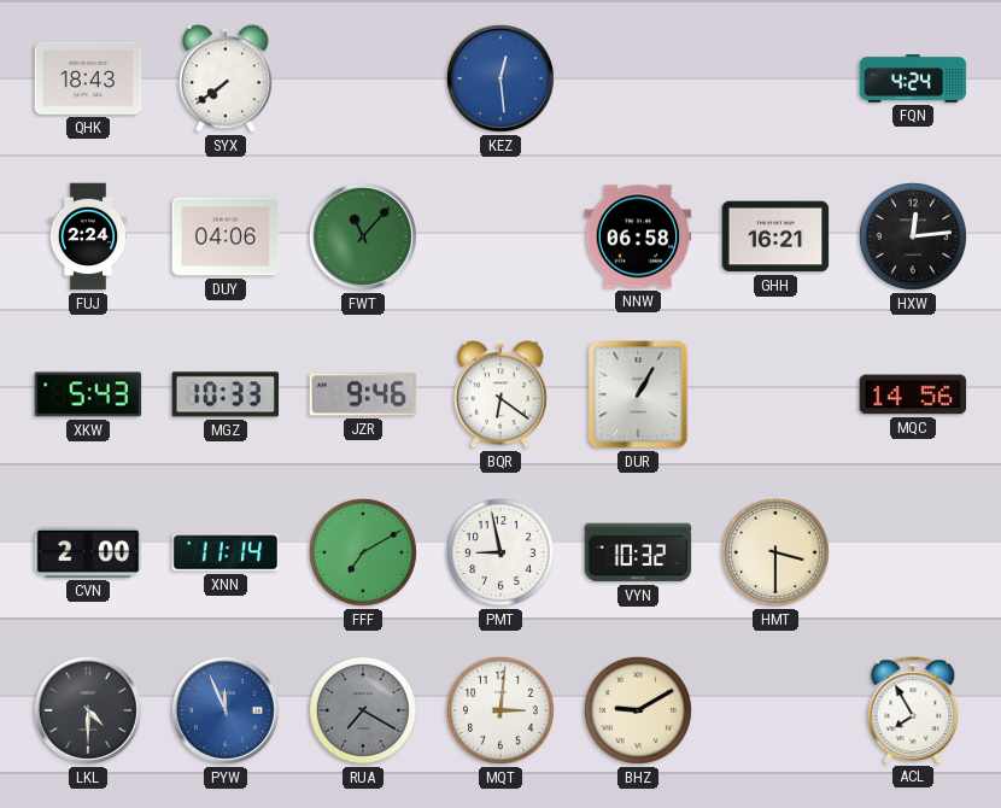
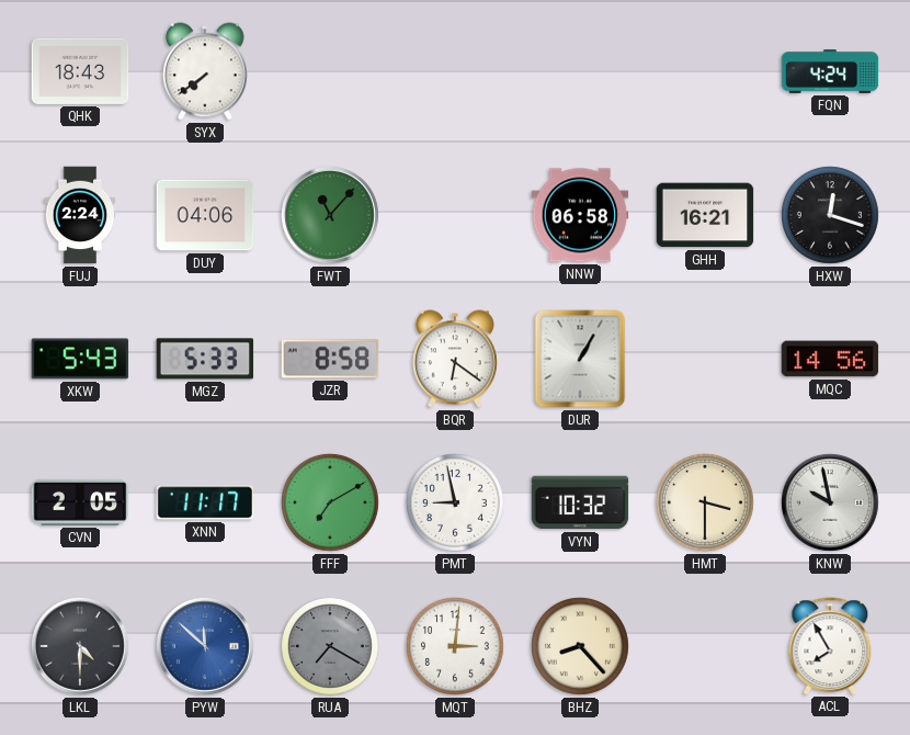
KEZ: 12:29 -> none (500, 78)
HXW: 12:14 -> 12:18 (830, 215)
MGZ: 10:33 -> 5:33 (205, 359)
JZR: 9:46 -> 8:58 (330, 359)
CVN: 2:00 -> 2:05 (80, 502)
XNN: 11:14 -> 11:17 (205, 502)
KNW: none -> 9:58 (830, 502)
PYW: 11:56 -> 11:52 (205, 646)
BHZ: 9:10 -> 8:23 (580, 646)
